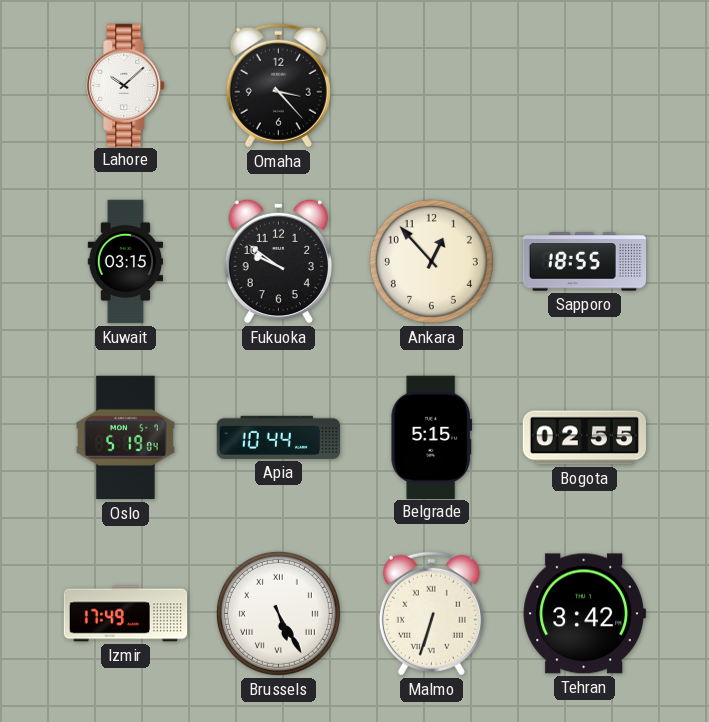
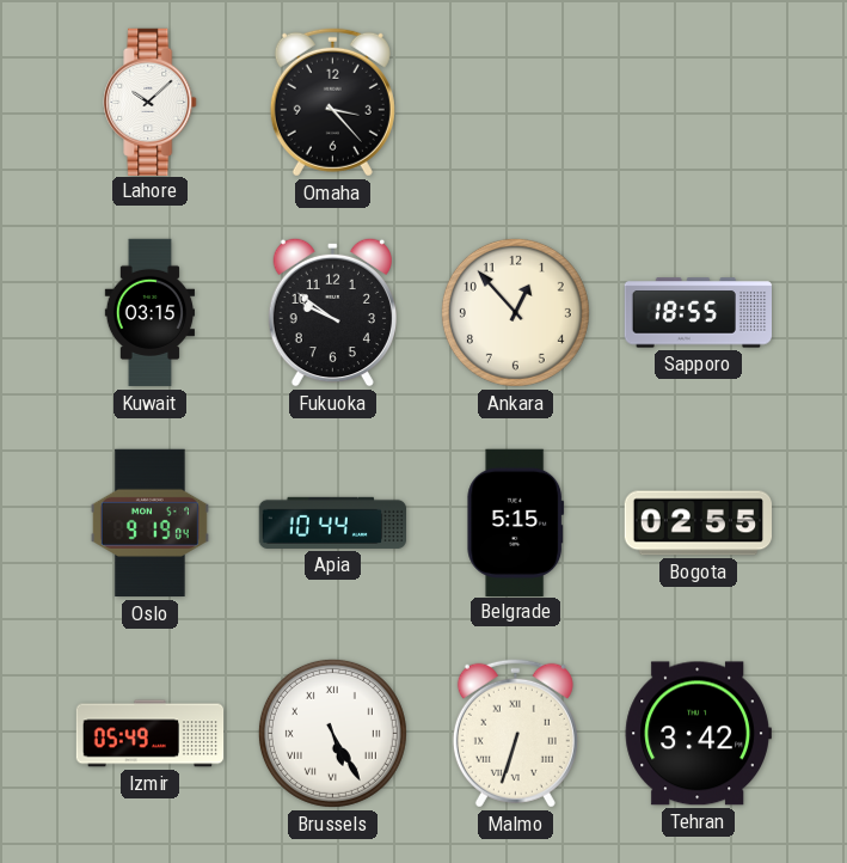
Oslo: 5:19 -> 9:19 (149, 524)
Izmir: 17:49 -> 05:49 (151, 734)
